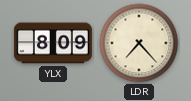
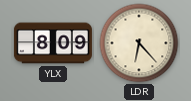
LDR: 7:23 -> 6:23 (139, 43)
